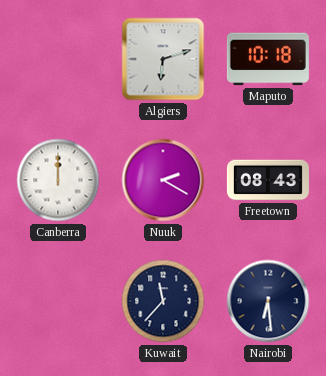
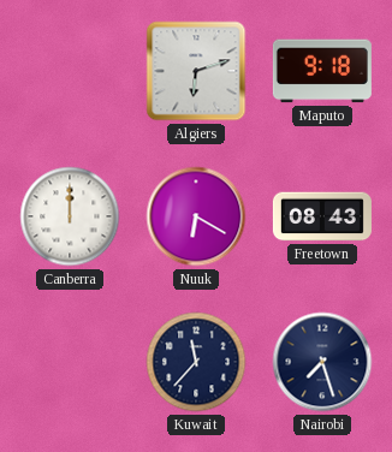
Maputo: 10:18 -> 9:18 (322, 71)
Nuuk: 2:20 -> 6:20 (196, 216)
Nairobi: 6:29 -> 7:27 (322, 362)
